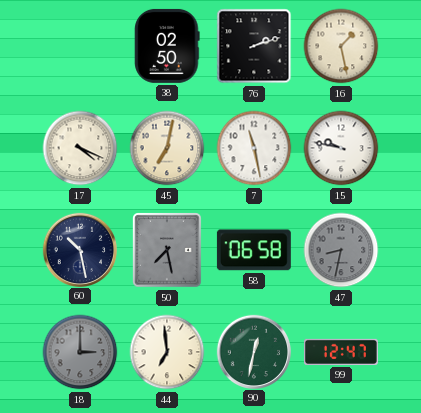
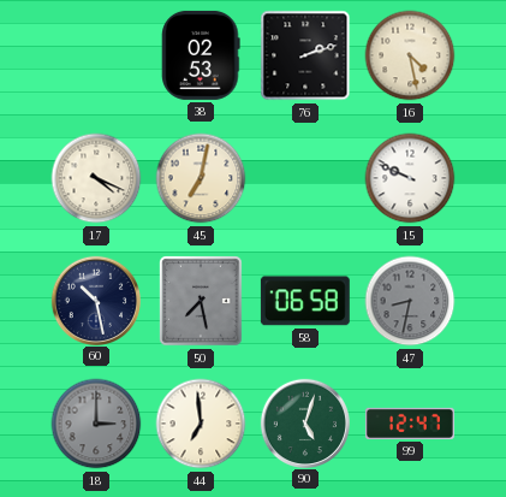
38: 02:50 -> 02:53 (201, 55)
16: 1:28 -> 4:28 (410, 55)
7: 11:28 -> none (254, 148)
15: 9:47 -> 9:49 (410, 178)
90: 12:32 -> 5:03 (304, 422)
